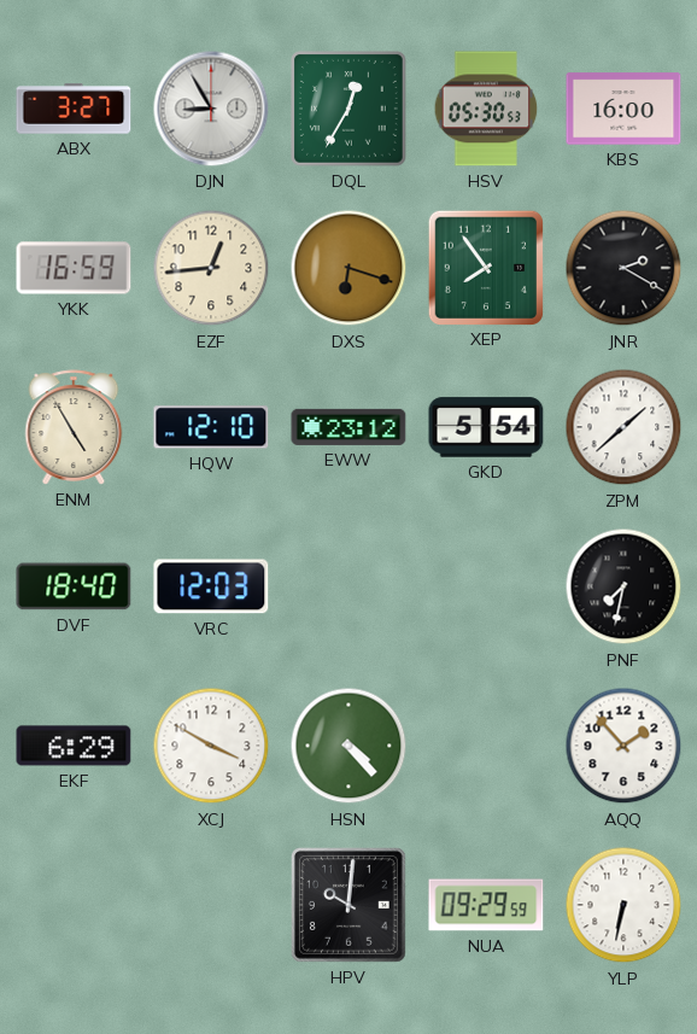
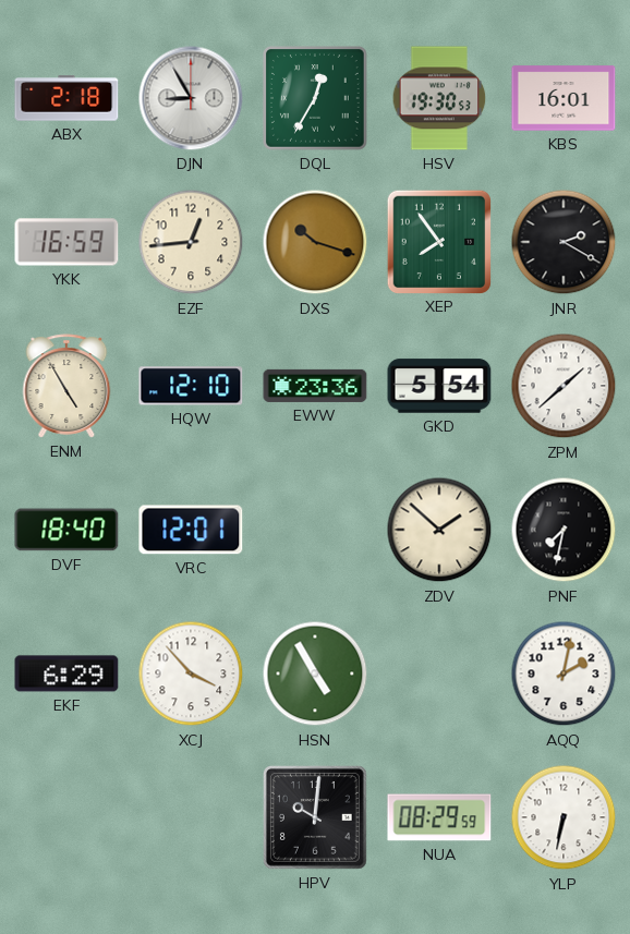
ABX: 3:27 -> 2:18 (66, 98)
HSV: 05:30 -> 19:30 (439, 98)
KBS: 16:00 -> 16:01 (564, 98)
DXS: 6:18 -> 10:18 (315, 242)
EWW: 23:12 -> 23:36 (315, 386)
VRC: 12:03 -> 12:01 (191, 530)
ZDV: none -> 1:52 (439, 530)
XCJ: 3:50 -> 3:53 (191, 674)
HSN: 4:23 -> 4:55 (315, 674)
AQQ: 1:53 -> 2:02 (564, 674)
NUA: 09:29 -> 08:29 (439, 817)
